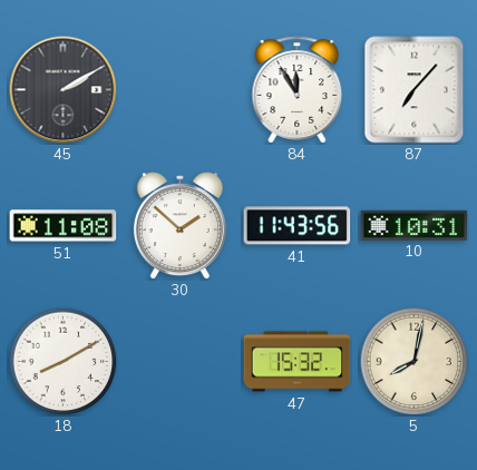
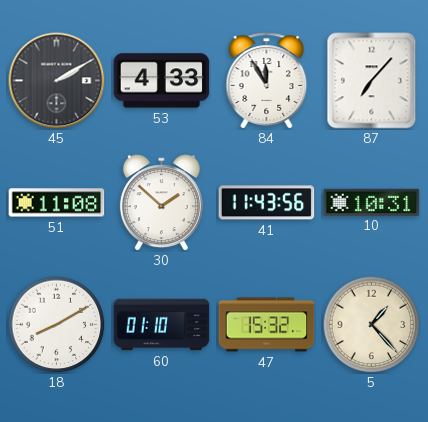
53: none -> 4:33 (162, 81)
60: none -> 01:10 (162, 325)
5: 8:02 -> 1:23 (371, 324)
